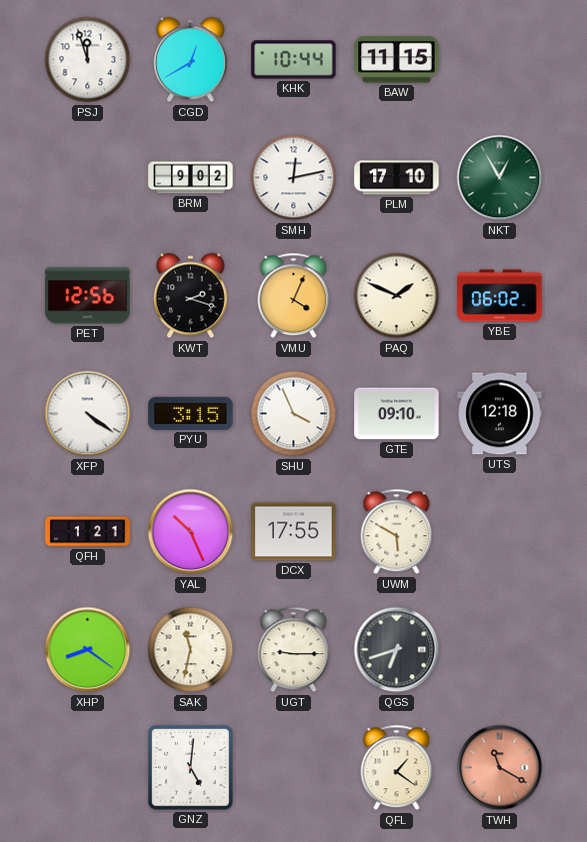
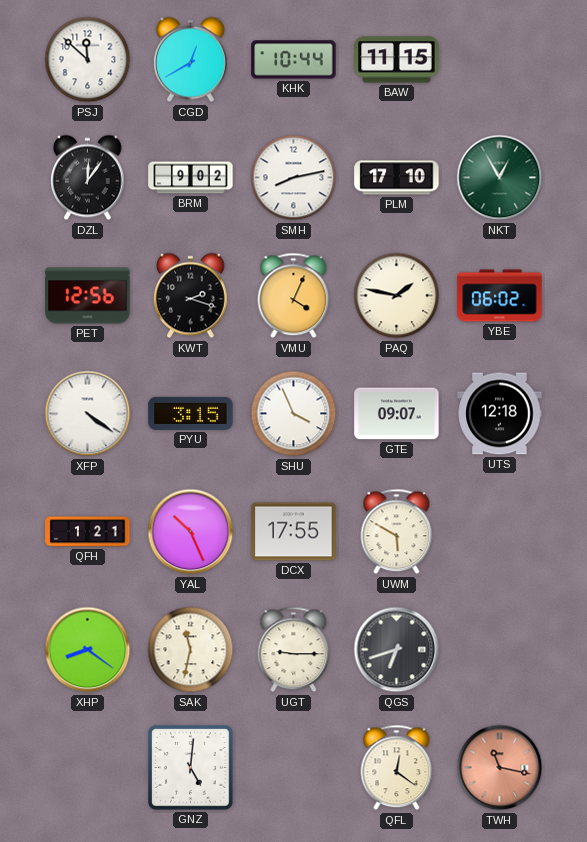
PSJ: 11:57 -> 11:52 (88, 60)
DZL: none -> 12:06 (88, 178)
SMH: 12:13 -> 8:13 (294, 178)
PAQ: 1:49 -> 1:47 (397, 296)
GTE: 09:10 -> 09:07 (397, 414)
QFL: 1:21 -> 12:21 (397, 768)
TWH: 11:20 -> 11:17 (500, 768)
